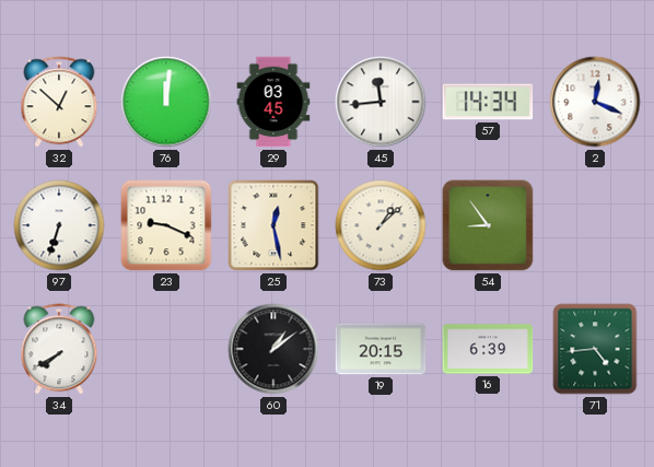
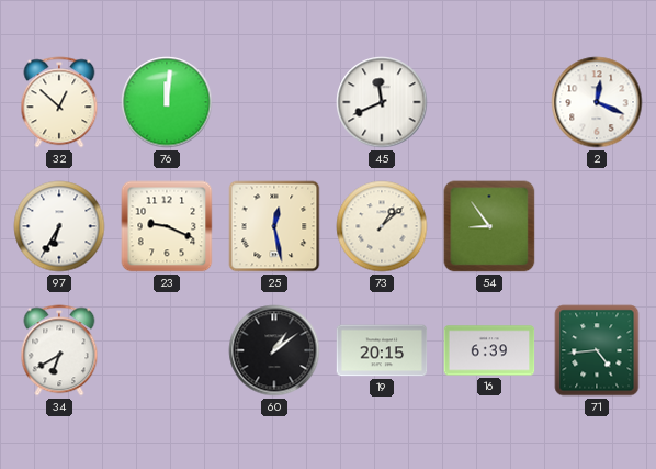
29: 03:45 -> none (273, 102)
45: 11:44 -> 11:41 (382, 102)
57: 14:34 -> none (488, 102)
97: 6:33 -> 6:35 (59, 226)
34: 7:40 -> 6:40 (59, 350)
